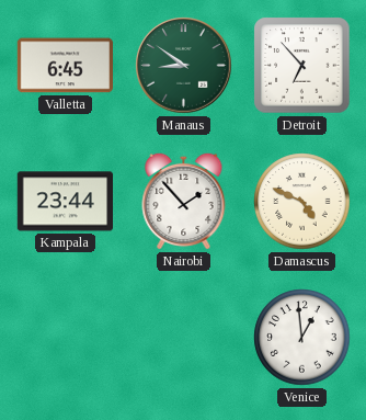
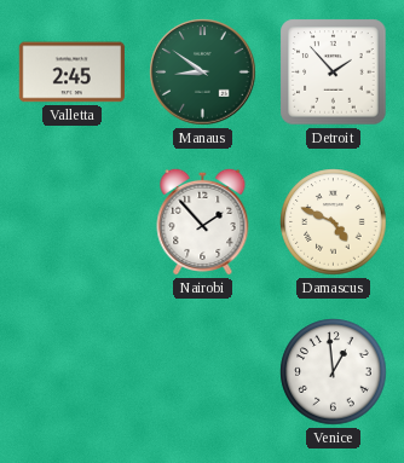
Valletta: 6:45 -> 2:45 (71, 73)
Detroit: 6:53 -> 1:53 (334, 73)
Kampala: 23:44 -> none (65, 202)
